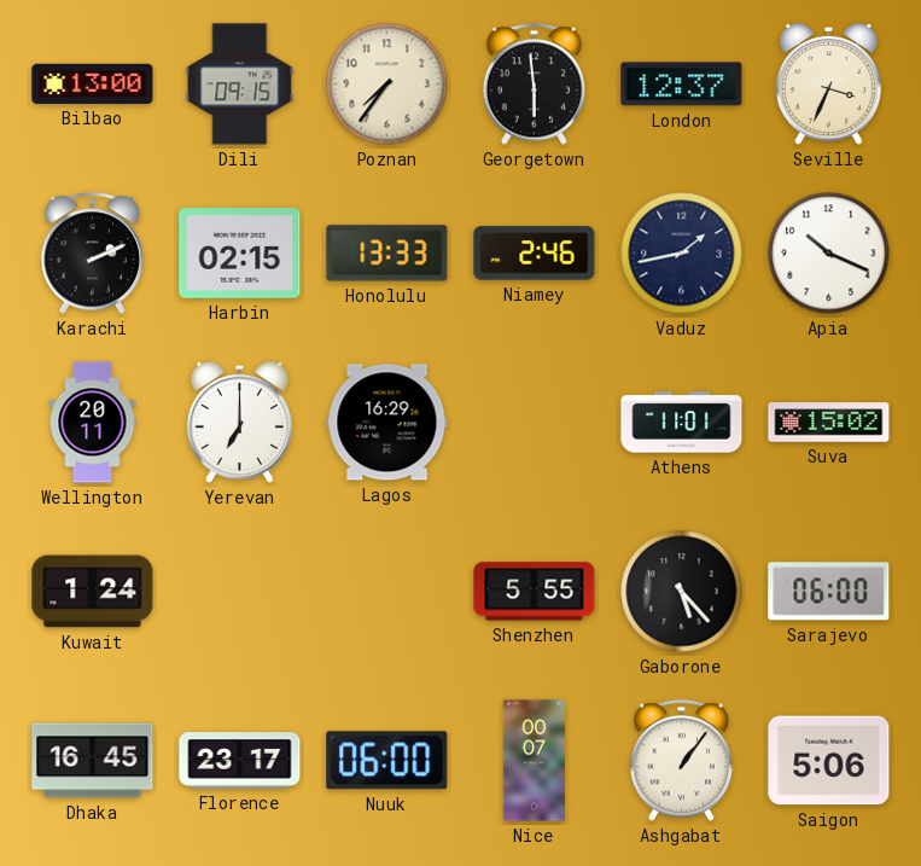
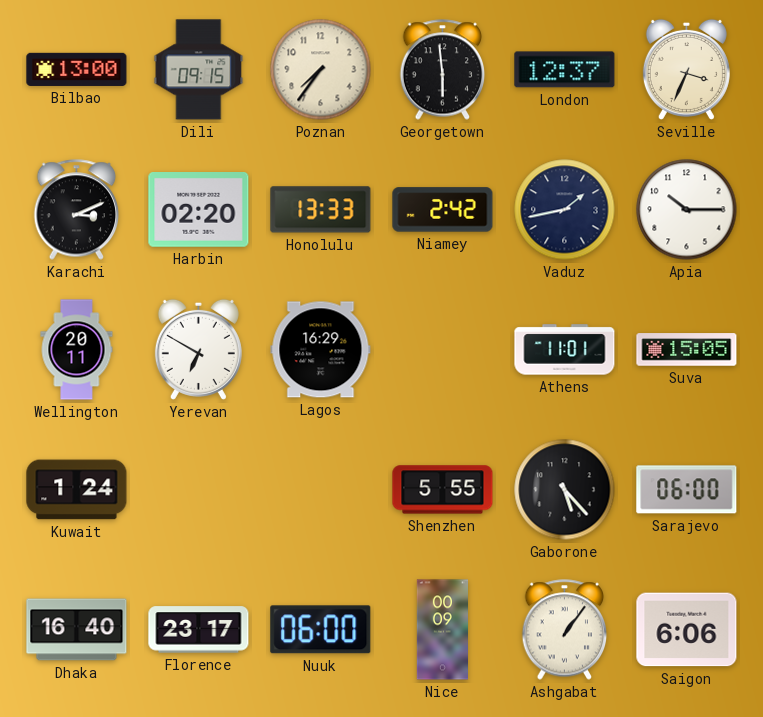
Karachi: 2:11 -> 3:11 (77, 210)
Harbin: 02:15 -> 02:20 (199, 210)
Niamey: 2:46 -> 2:42 (443, 210)
Apia: 10:19 -> 10:15 (687, 210)
Yerevan: 7:00 -> 6:50 (198, 349)
Suva: 15:02 -> 15:05 (687, 350)
Dhaka: 16:45 -> 16:40 (77, 630)
Nice: 00:07 -> 00:09 (442, 630)
Saigon: 5:06 -> 6:06 (687, 630)
